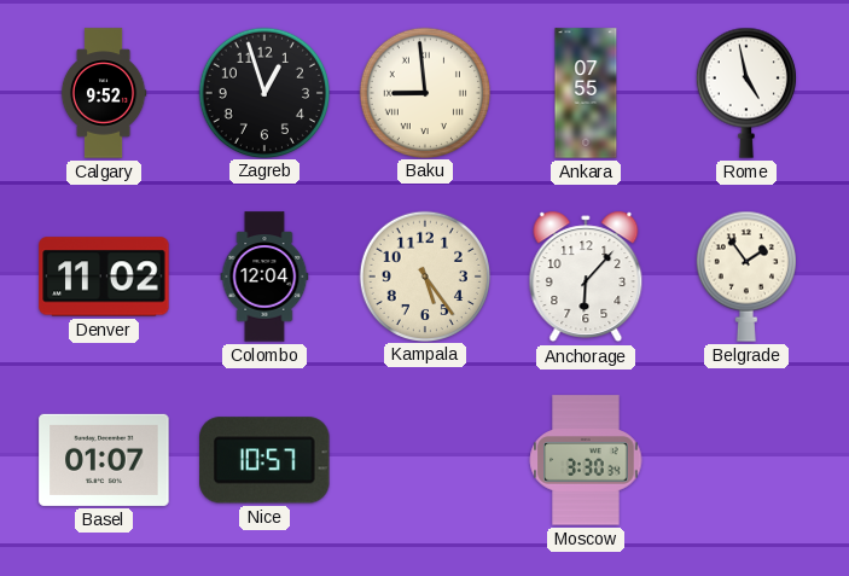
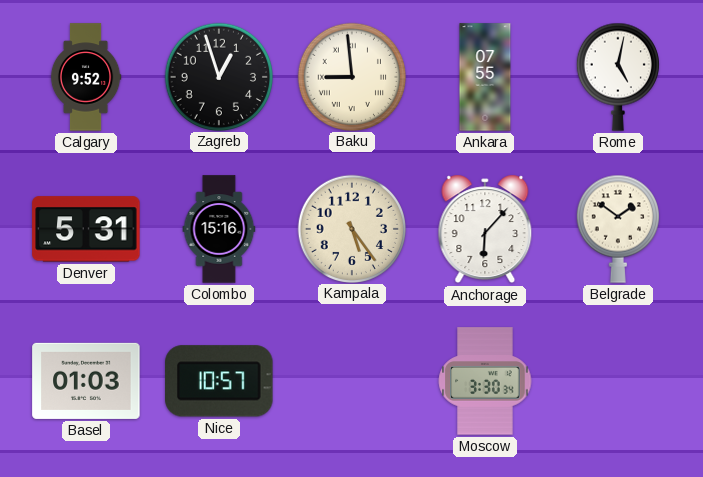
Rome: 4:58 -> 5:02 (618, 77)
Denver: 11:02 -> 5:31 (86, 229)
Colombo: 12:04 -> 15:16 (219, 229)
Belgrade: 1:54 -> 1:51 (618, 229)
Basel: 01:07 -> 01:03 (86, 381)
